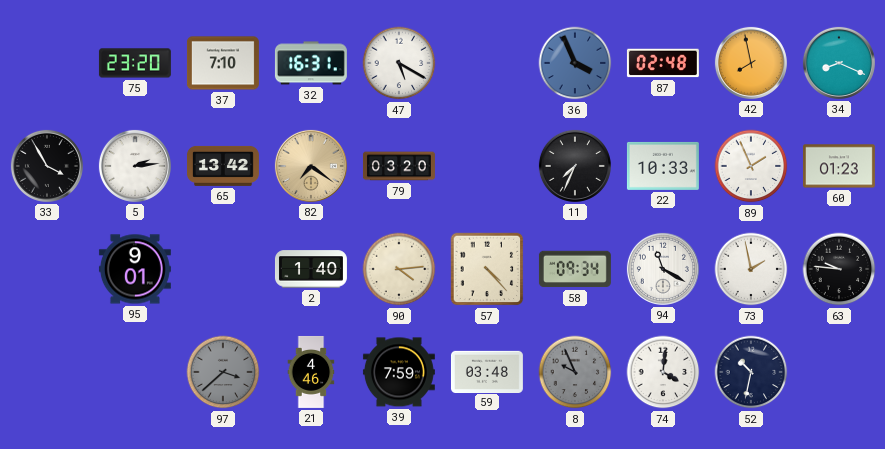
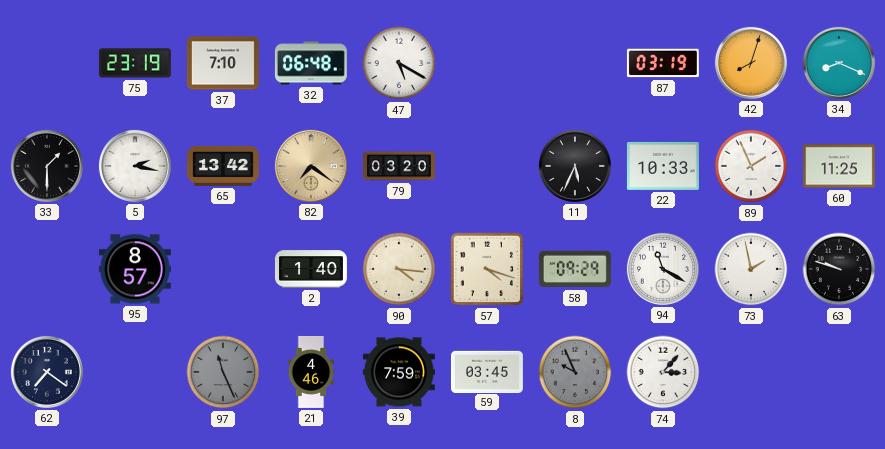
75: 23:20 -> 23:19 (135, 63)
32: 16:31 -> 06:48 (311, 63)
36: 3:56 -> none (575, 63)
87: 02:48 -> 03:19 (663, 63)
42: 7:58 -> 8:03 (751, 63)
33: 3:55 -> 1:30 (47, 166)
5: 2:14 -> 2:17 (135, 166)
11: 7:34 -> 5:34 (575, 166)
60: 01:23 -> 11:25 (839, 166)
95: 9:01 -> 8:57 (135, 269)
90: 4:14 -> 4:16 (399, 269)
57: 4:23 -> 4:18 (487, 269)
58: 09:34 -> 09:29 (575, 269)
63: 9:46 -> 9:48 (839, 269)
62: none -> 7:21 (47, 372)
97: 3:38 -> 11:26 (223, 372)
59: 03:48 -> 03:45 (487, 371)
74: 4:01 -> 3:07 (663, 372)
52: 10:32 -> none (751, 372)
